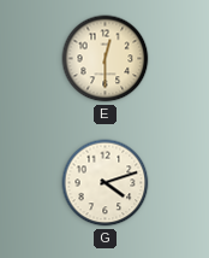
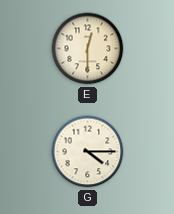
G: 4:12 -> 4:15 (88, 152)
